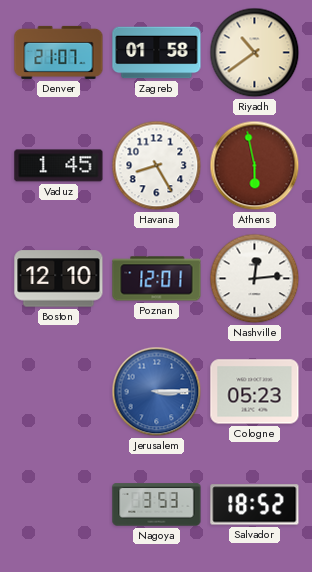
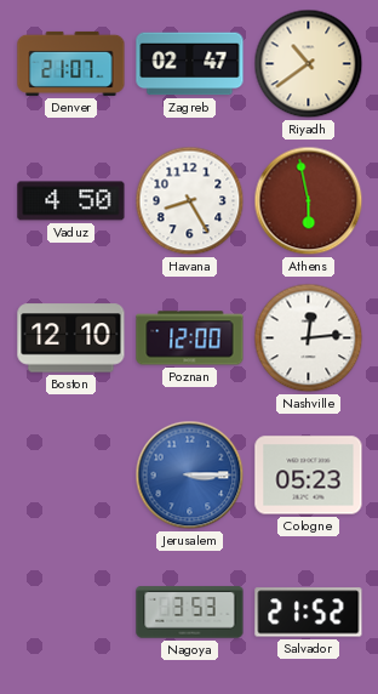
Zagreb: 01:58 -> 02:47 (190, 64)
Vaduz: 1:45 -> 4:50 (71, 201)
Poznan: 12:01 -> 12:00 (190, 339)
Salvador: 18:52 -> 21:52 (309, 613)
